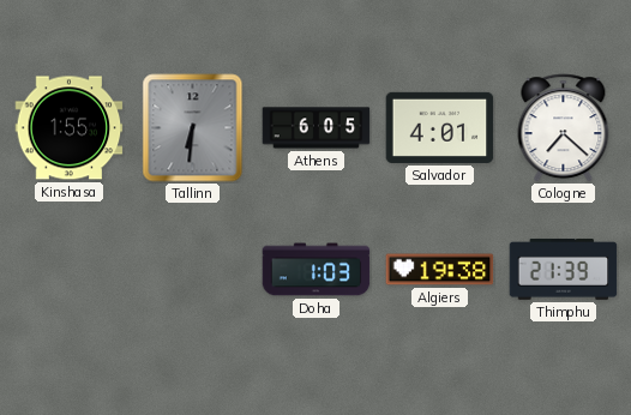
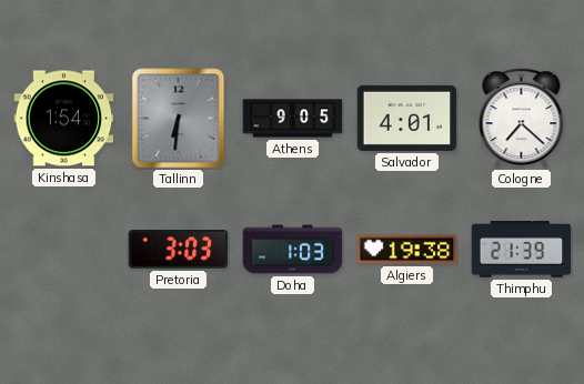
Kinshasa: 1:55 -> 1:54 (64, 119)
Athens: 6:05 -> 9:05 (293, 119)
Pretoria: none -> 3:03 (179, 250)
